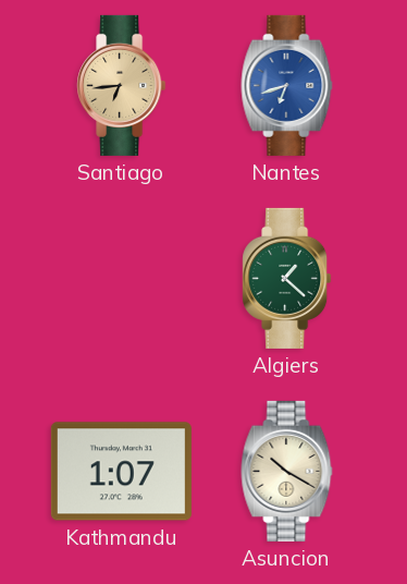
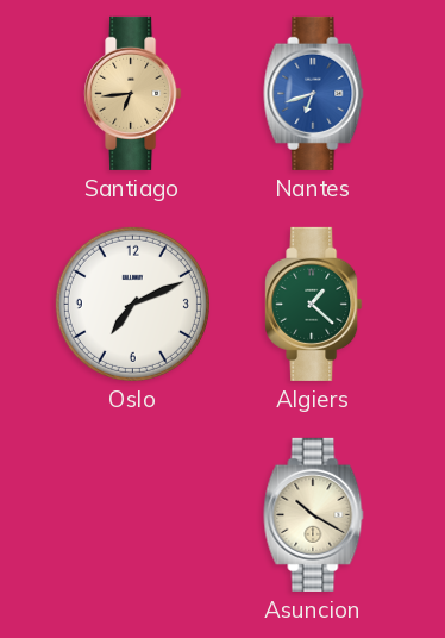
Oslo: none -> 7:11 (132, 304)
Kathmandu: 1:07 -> none (121, 472)
